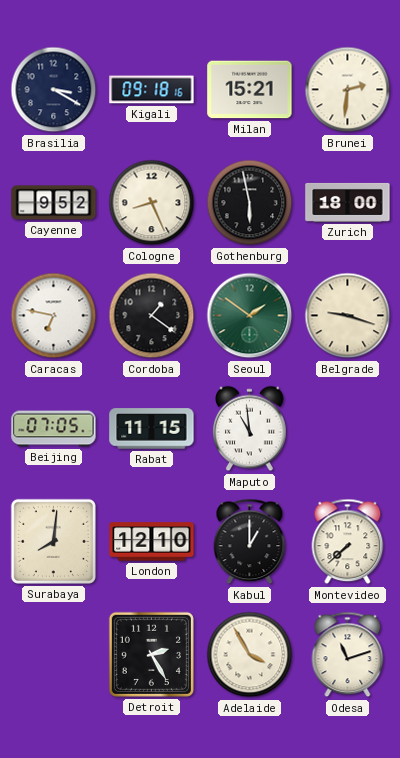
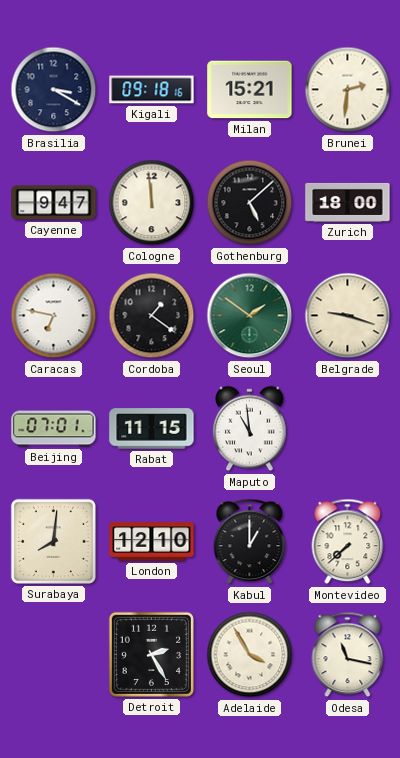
Cayenne: 9:52 -> 9:47 (54, 203)
Cologne: 8:26 -> 11:59 (152, 203)
Gothenburg: 5:58 -> 5:08 (250, 203)
Beijing: 07:05 -> 07:01 (54, 429)
Odesa: 11:12 -> 11:17 (348, 655)
